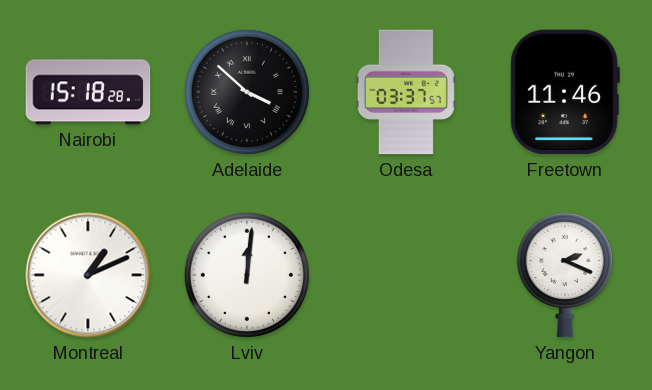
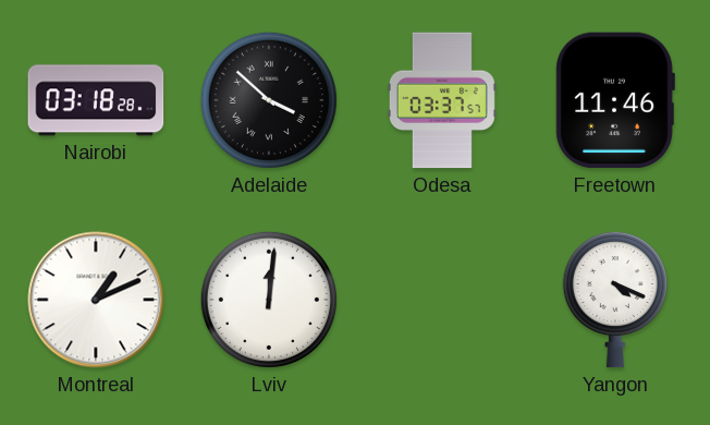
Nairobi: 15:18 -> 03:18 (96, 100)
Yangon: 2:19 -> 4:19 (615, 300)
